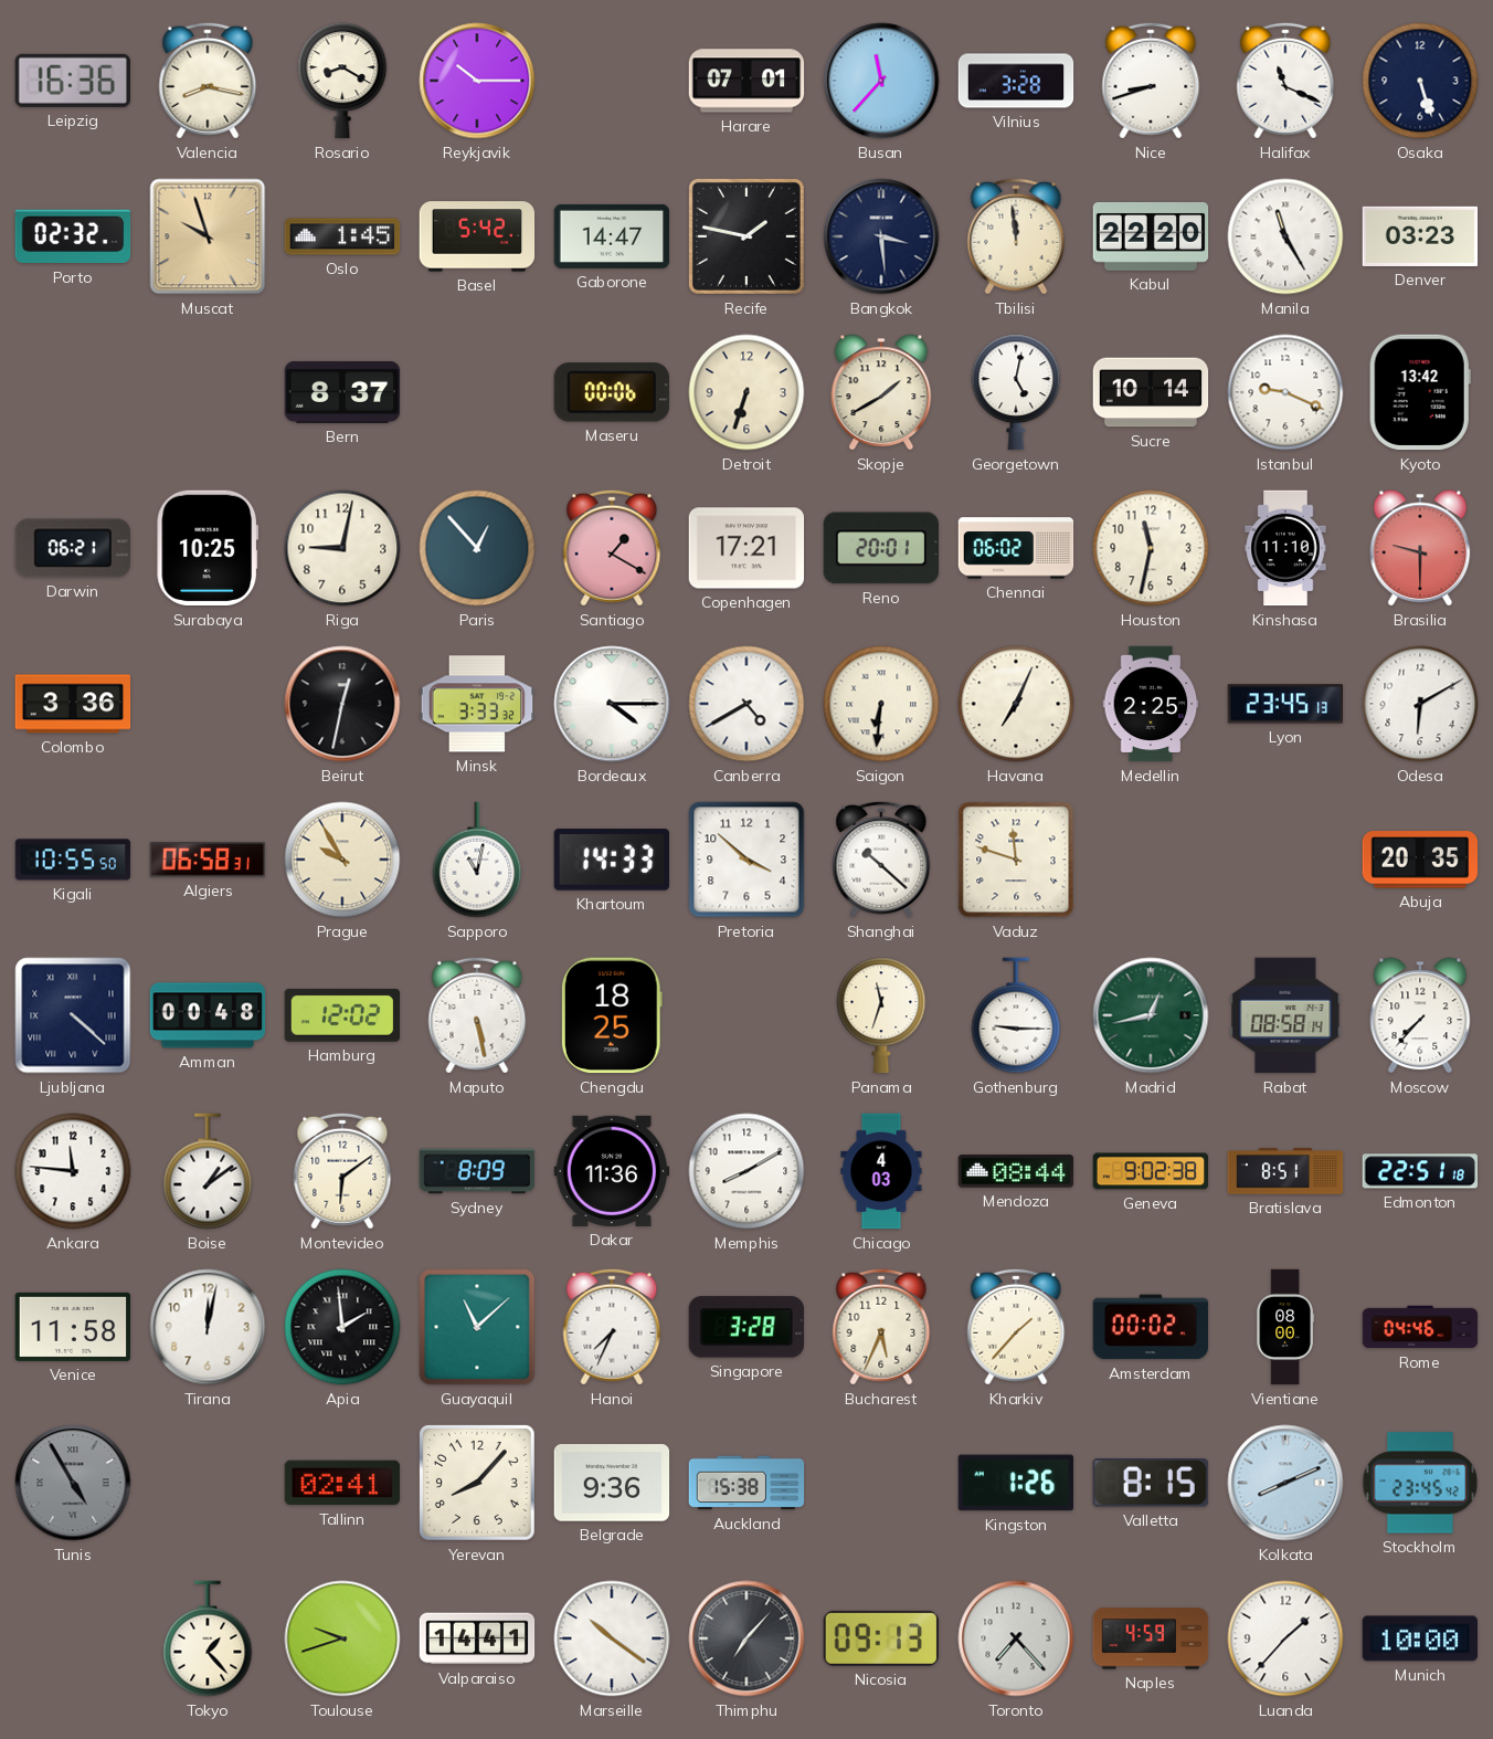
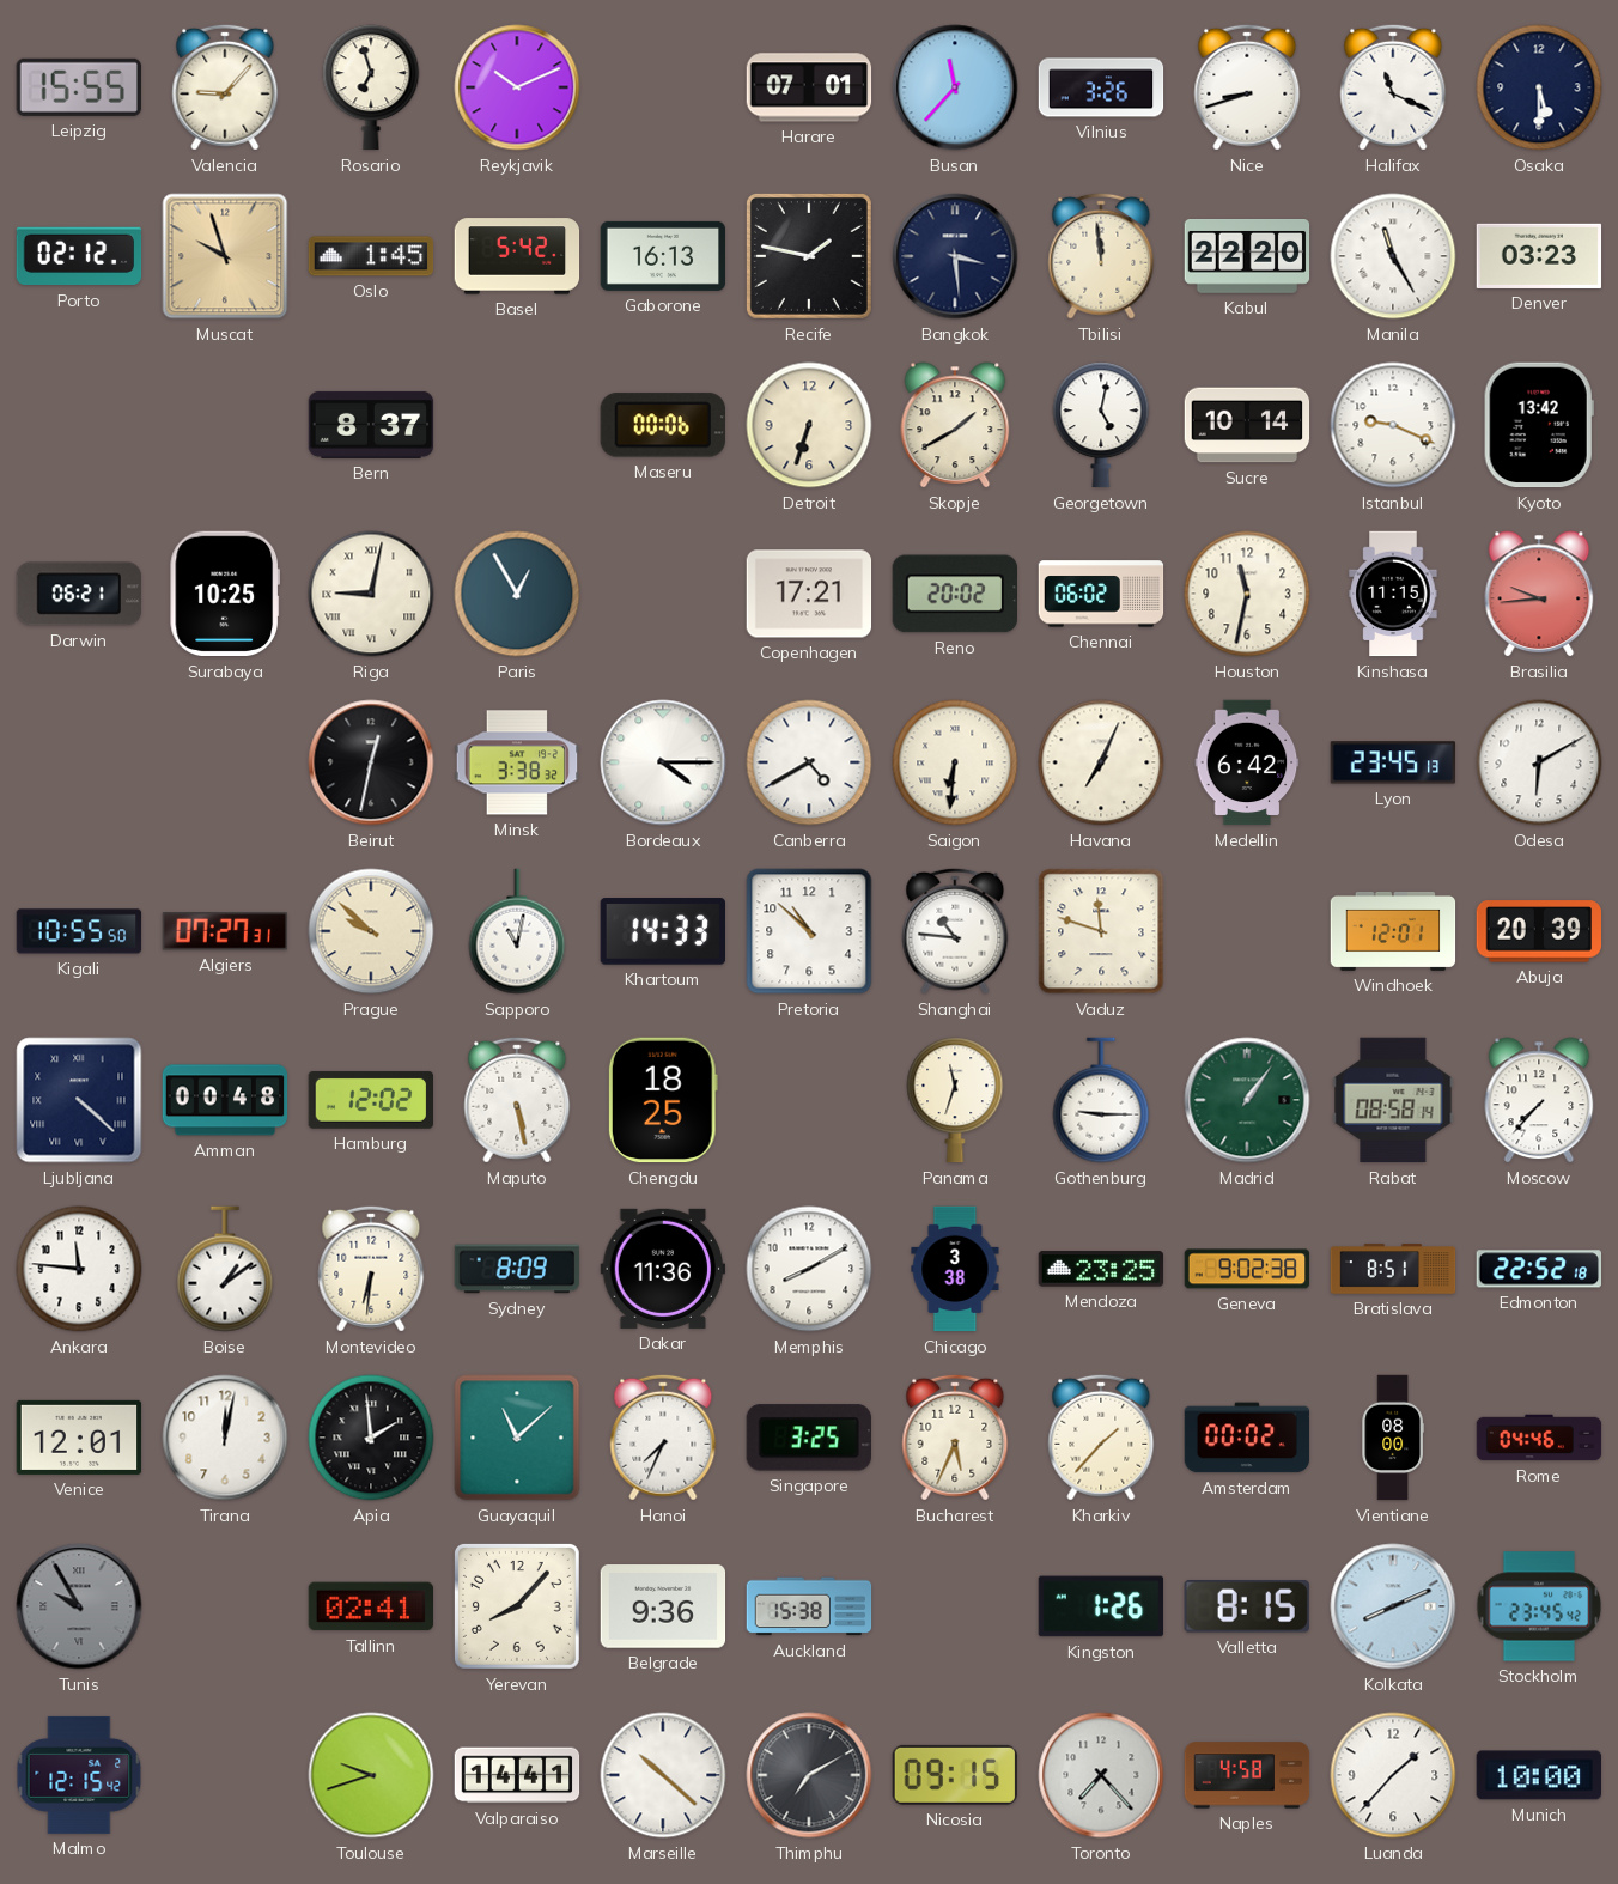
Leipzig: 16:36 -> 15:55 (79, 87)
Valencia: 8:17 -> 9:07 (225, 87)
Rosario: 8:20 -> 6:57 (371, 87)
Reykjavik: 10:15 -> 10:11 (517, 87)
Vilnius: 3:28 -> 3:26 (1101, 87)
Osaka: 5:27 -> 5:30 (1539, 87)
Porto: 02:32 -> 02:12 (79, 256)
Gaborone: 14:47 -> 16:13 (663, 256)
Riga numerals: Arabic -> Roman (371, 594)
Paris: 12:53 -> 12:55 (517, 594)
Santiago: 1:20 -> none (612, 548)
Reno: 20:01 -> 20:02 (954, 594)
Kinshasa: 11:10 -> 11:15 (1393, 594)
Brasilia: 9:30 -> 9:44 (1539, 594)
Colombo: 3:36 -> none (73, 704)
Minsk: 3:33 -> 3:38 (517, 762)
Medellin: 2:25 -> 6:42 (1247, 762)
Algiers: 06:58 -> 07:27 (225, 931)
Prague: 9:55 -> 9:52 (371, 931)
Pretoria: 3:52 -> 10:52 (809, 931)
Shanghai: 10:22 -> 10:46 (955, 931)
Windhoek: none -> 12:01 (1393, 931)
Abuja: 20:35 -> 20:39 (1539, 931)
Madrid: 12:43 -> 1:06 (1247, 1100)
Montevideo: 6:09 -> 6:31 (371, 1269)
Chicago: 4:03 -> 3:38 (955, 1269)
Mendoza: 08:44 -> 23:25 (1101, 1269)
Edmonton: 22:51 -> 22:52 (1538, 1269)
Venice: 11:58 -> 12:01 (79, 1438)
Singapore: 3:28 -> 3:25 (808, 1438)
Tunis: 4:55 -> 9:55 (79, 1606)
Malmo: none -> 12:15 (79, 1775)
Tokyo: 1:23 -> none (208, 1638)
Marseille: 10:21 -> 10:22 (663, 1775)
Thimphu: 7:07 -> 7:10 (809, 1775)
Nicosia: 09:13 -> 09:15 (955, 1775)
Naples: 4:59 -> 4:58 (1247, 1775)
